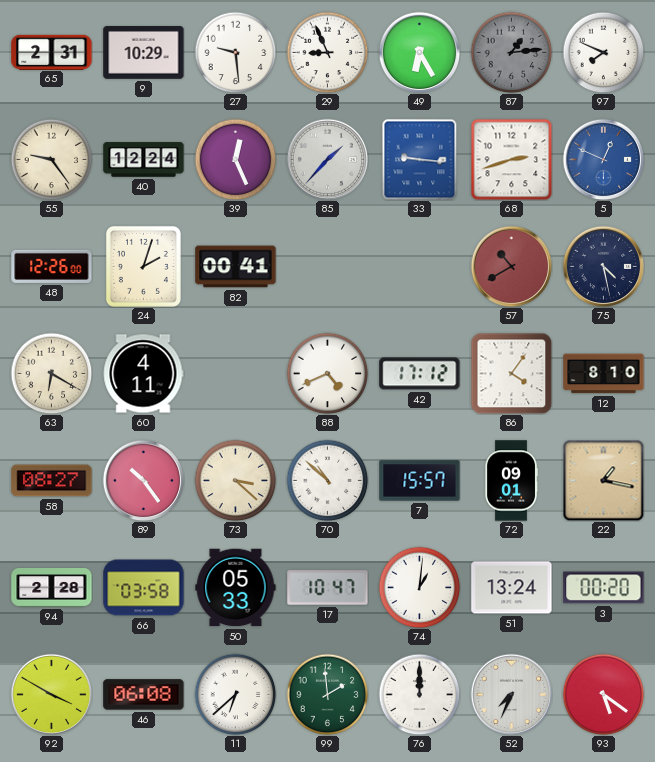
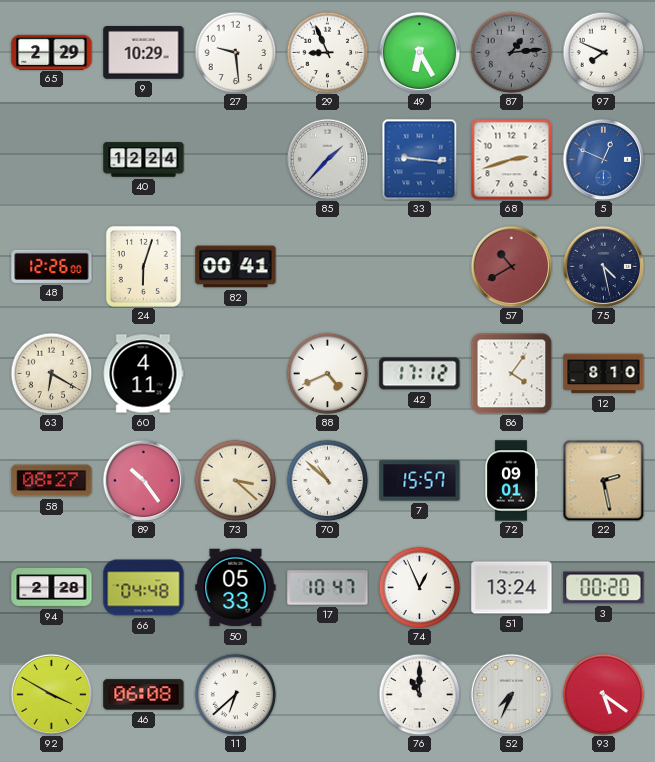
65: 2:31 -> 2:29 (52, 52)
55: 9:24 -> none (51, 159)
39: 12:26 -> none (235, 159)
24: 2:03 -> 6:03 (143, 266)
22: 1:17 -> 2:28 (603, 480)
66: 03:58 -> 04:48 (144, 588)
74: 1:01 -> 12:56 (419, 587)
99: 1:59 -> none (327, 694)
76: 12:00 -> 11:00 (419, 694)
